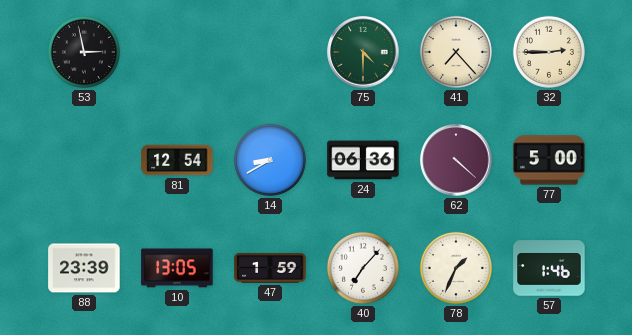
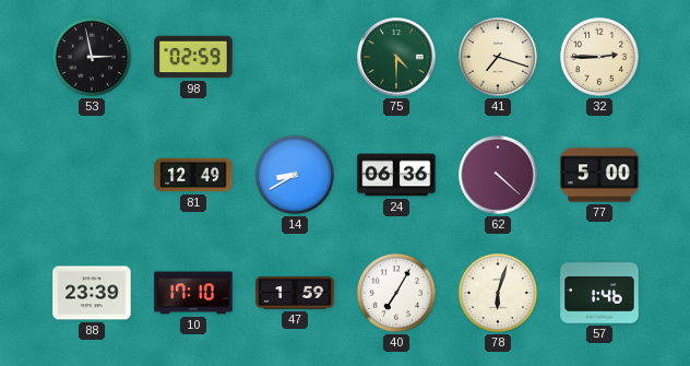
98: none -> 02:59 (193, 57)
41: 7:23 -> 7:18 (498, 57)
81: 12:54 -> 12:49 (193, 175)
10: 13:05 -> 17:10 (193, 293)
40: 7:07 -> 7:05 (396, 293)
78: 1:34 -> 6:03 (498, 293)
